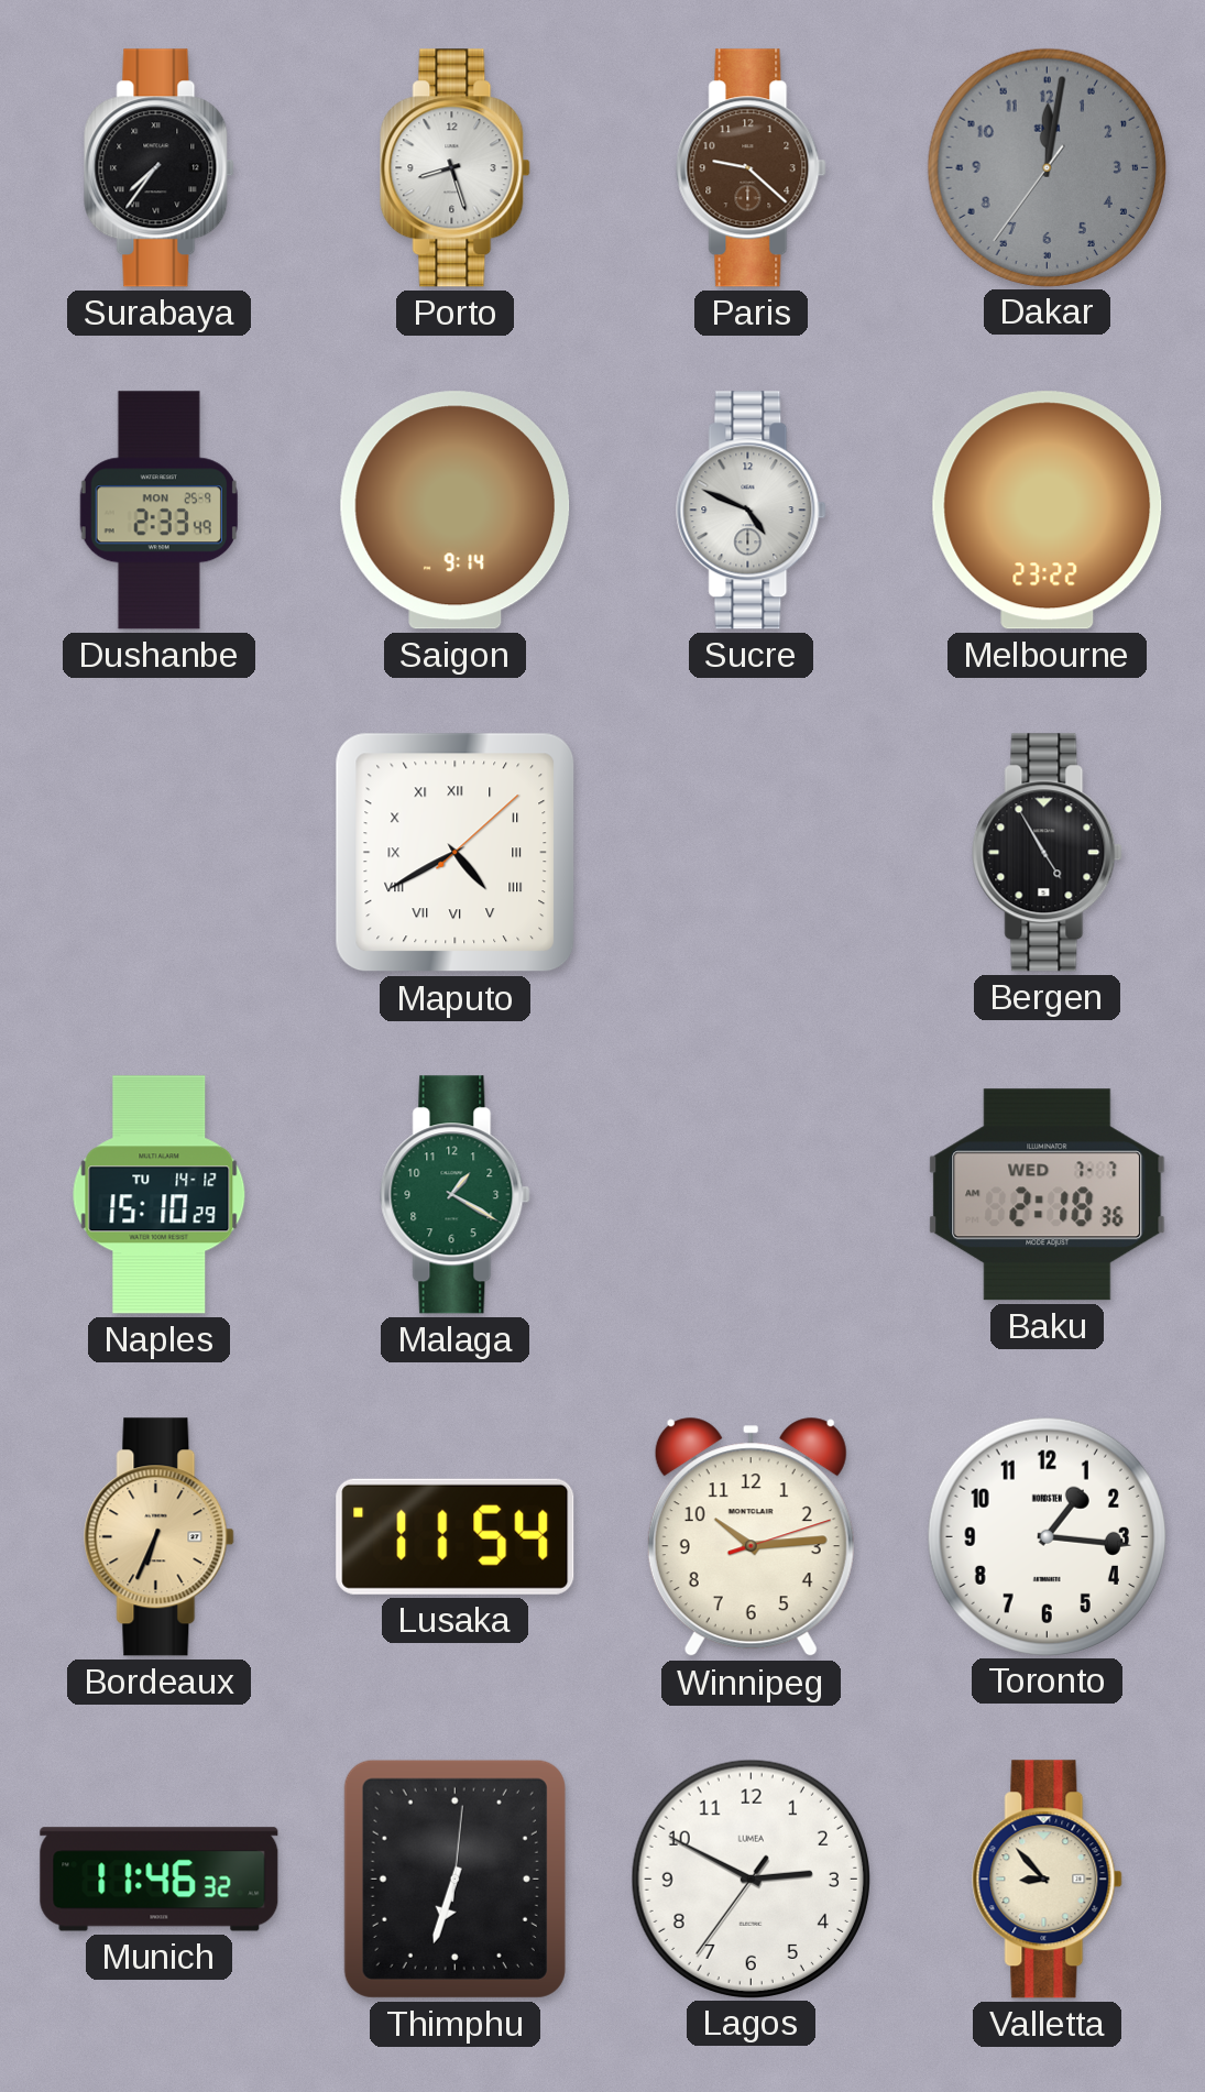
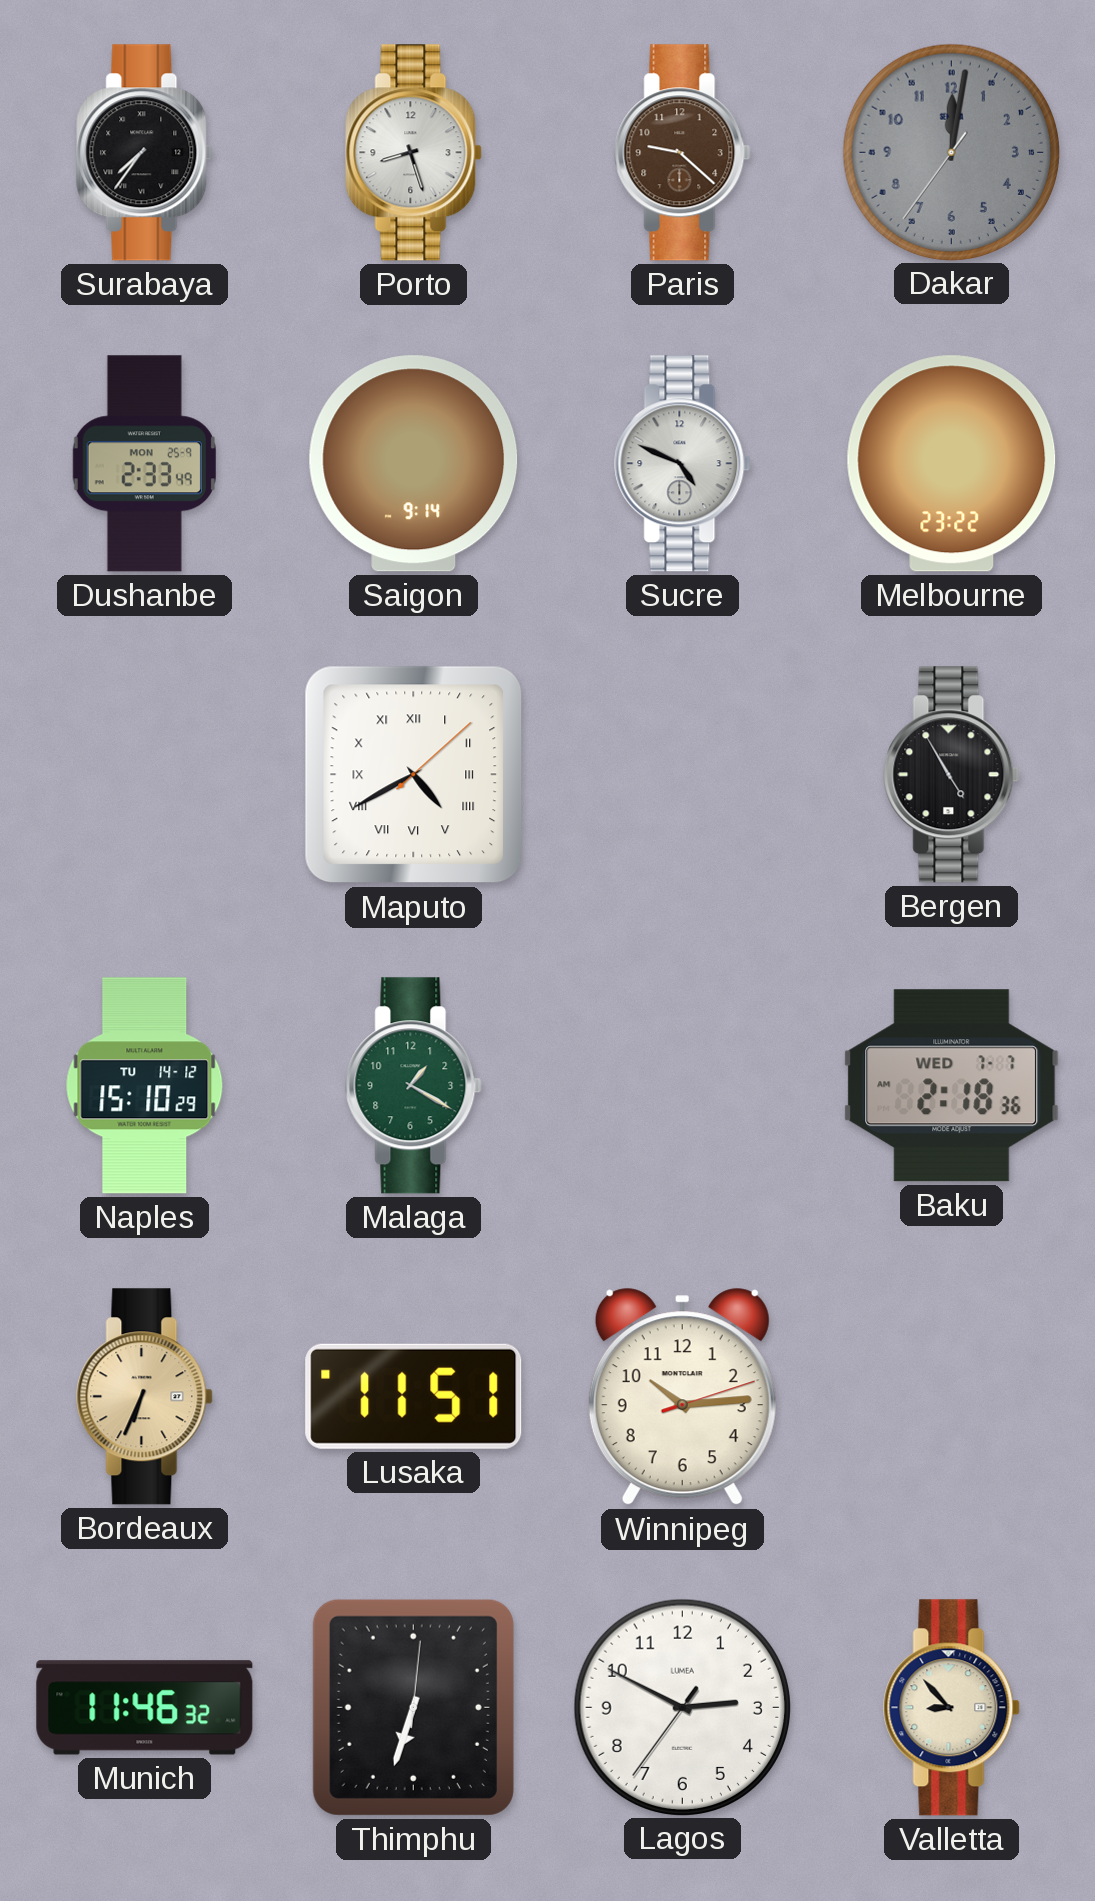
Lusaka: 11:54 -> 11:51 (414, 1396)
Toronto: 1:16 -> none (1047, 1536)
